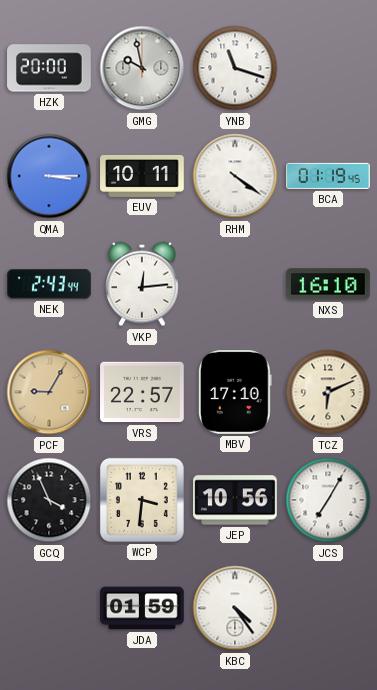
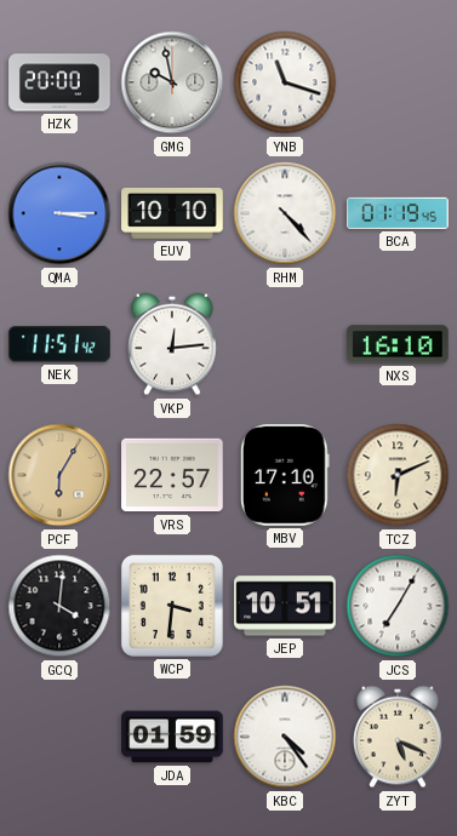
EUV: 10:11 -> 10:10 (172, 213)
RHM: 4:21 -> 4:23 (285, 213)
NEK: 2:43 -> 11:51 (59, 344)
PCF: 9:05 -> 6:05 (59, 475)
GCQ: 3:56 -> 4:01 (59, 606)
JEP: 10:56 -> 10:51 (285, 606)
ZYT: none -> 5:19 (399, 737)
